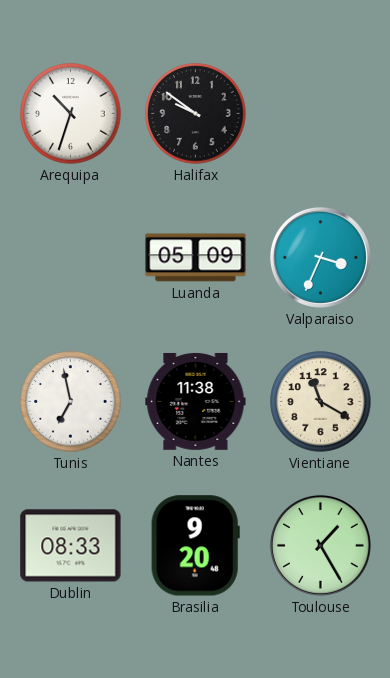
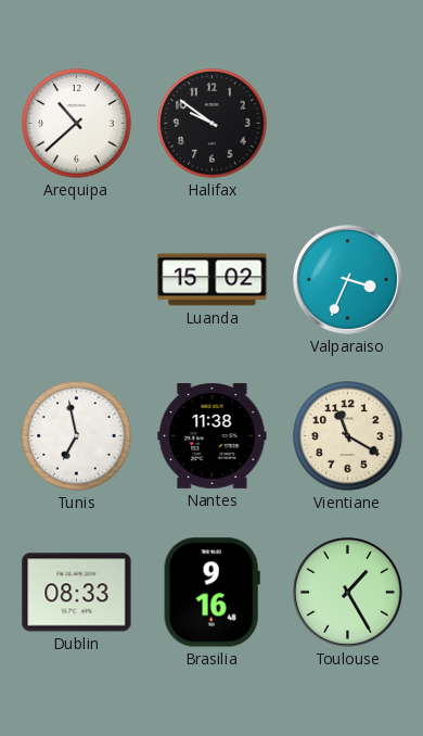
Arequipa: 10:33 -> 10:38 (77, 124)
Luanda: 05:09 -> 15:02 (213, 280)
Brasilia: 9:20 -> 9:16 (211, 593)
